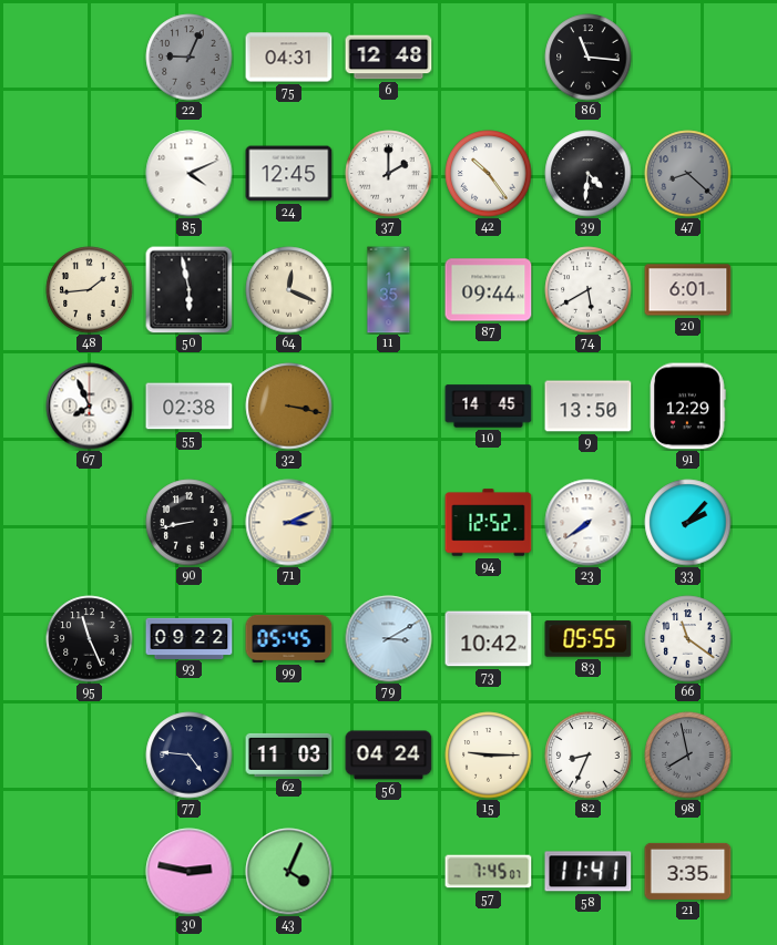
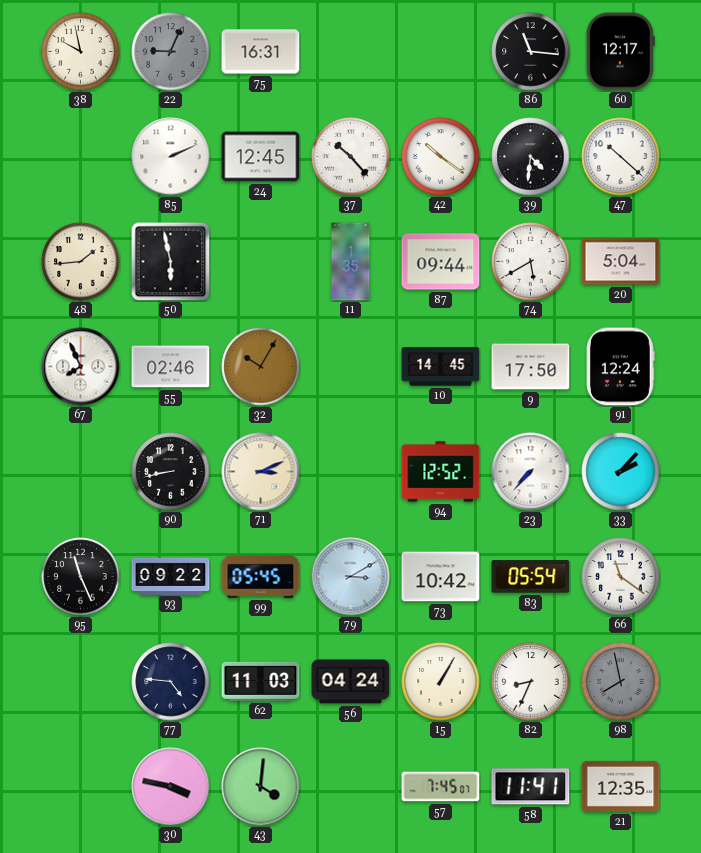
38: none -> 9:58 (81, 52)
75: 04:31 -> 16:31 (261, 52)
6: 12:48 -> none (389, 58)
60: none -> 12:17 (620, 52)
85: 4:11 -> 2:11 (171, 157)
37: 2:00 -> 10:23 (351, 157)
42: 10:24 -> 10:21 (441, 157)
47: 8:22 -> 10:22 (621, 157)
47 dial: grey -> white (621, 157)
64: 12:19 -> none (289, 290)
20: 6:01 -> 5:04 (621, 262)
55: 02:38 -> 02:46 (171, 367)
32: 3:17 -> 10:05 (261, 367)
9: 13:50 -> 17:50 (531, 367)
91: 12:29 -> 12:24 (621, 367)
23: 7:39 -> 7:37 (531, 472)
83: 05:55 -> 05:54 (531, 577)
15: 9:15 -> 1:05 (441, 682)
30: 2:47 -> 3:47 (171, 787)
43: 4:04 -> 4:01 (261, 787)
21: 3:35 -> 12:35 (621, 786)
